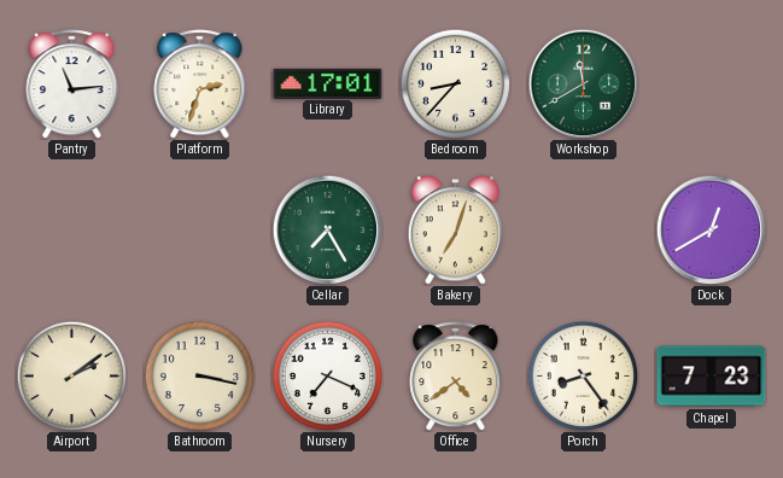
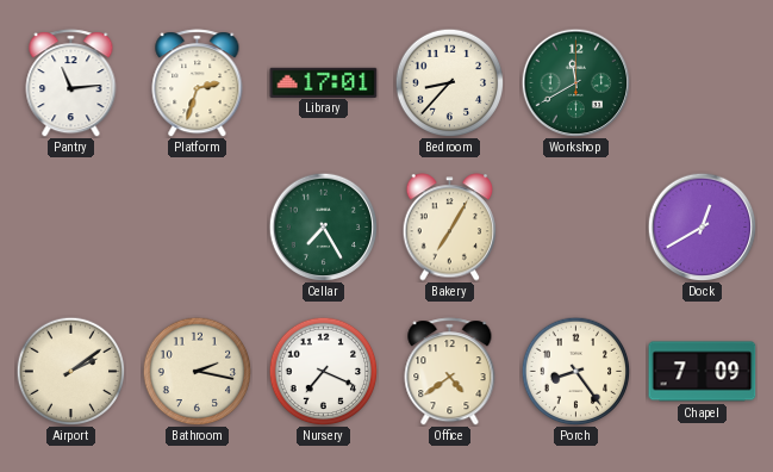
Bakery: 7:03 -> 7:05 (450, 228)
Bathroom: 3:17 -> 2:17 (197, 371)
Chapel: 7:23 -> 7:09 (703, 372)
